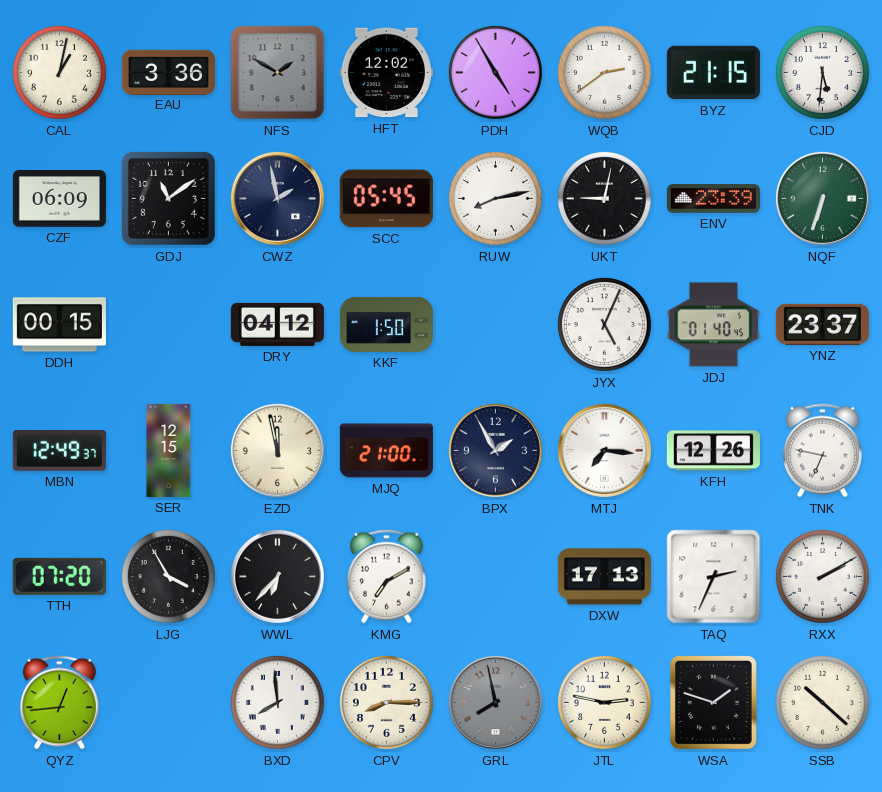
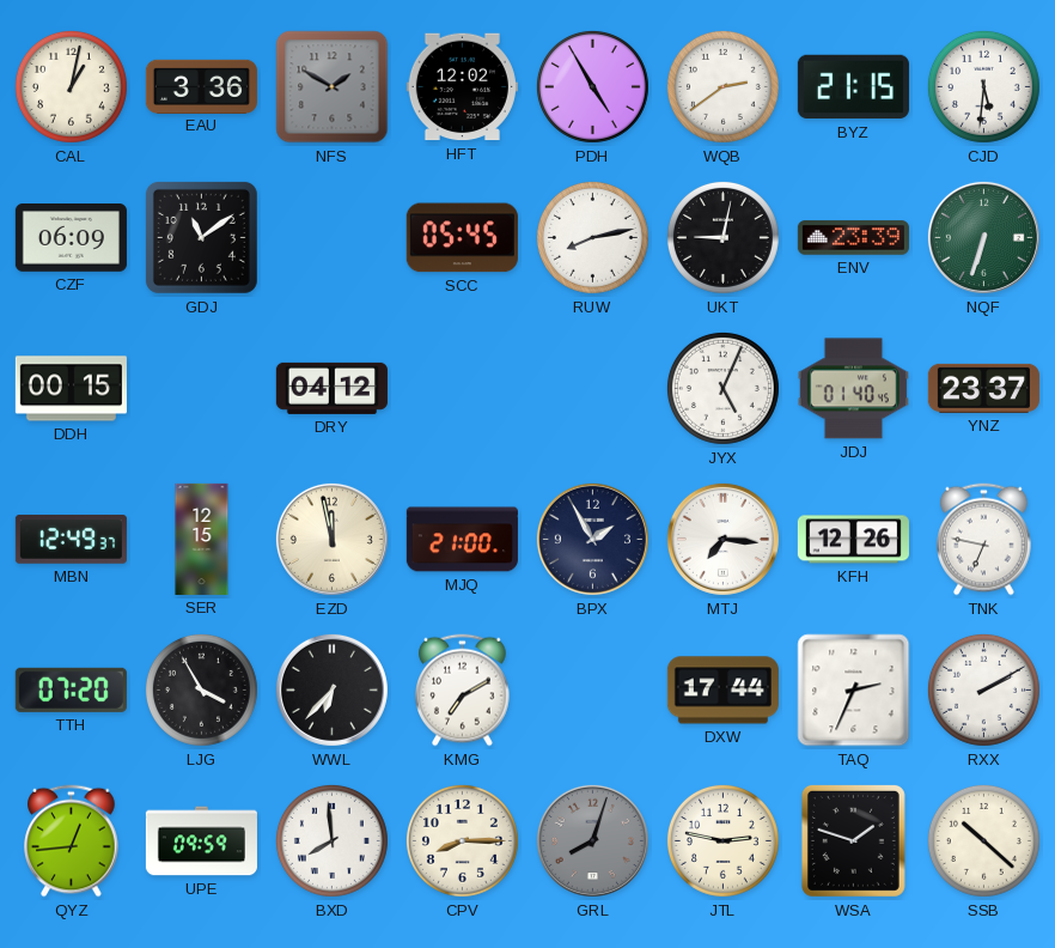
CWZ: 1:58 -> none (277, 198)
KKF: 1:50 -> none (386, 324)
DXW: 17:13 -> 17:44 (722, 691)
UPE: none -> 09:59 (201, 841)
GRL: 7:58 -> 8:03 (592, 840)
